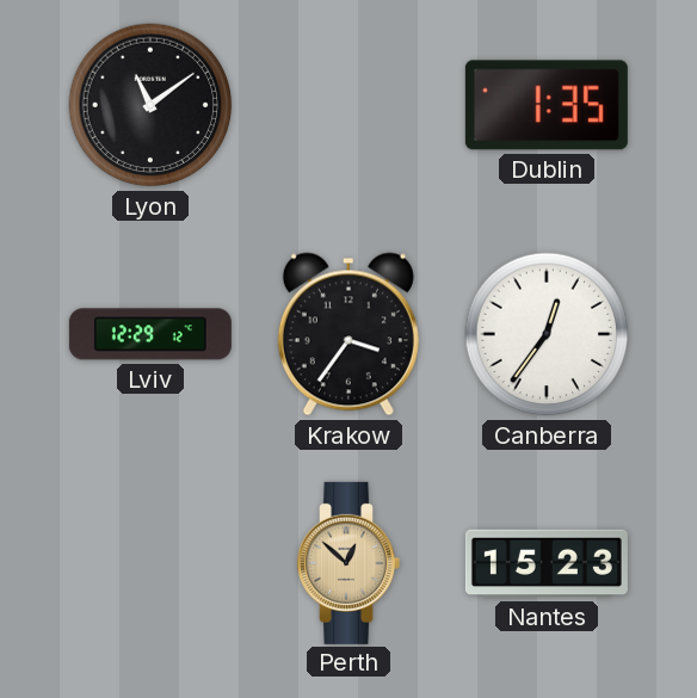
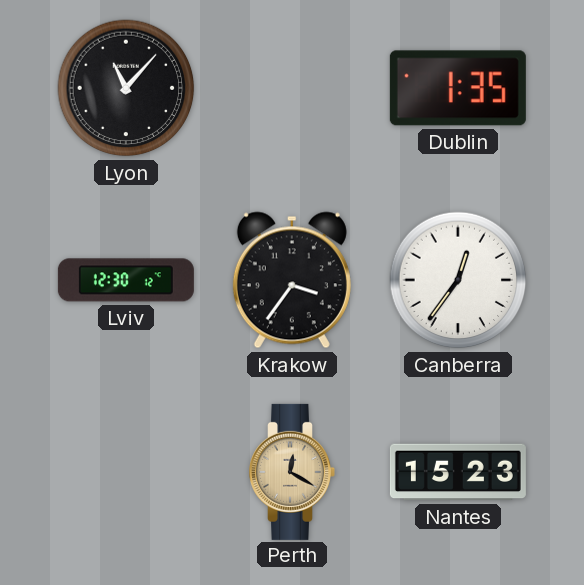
Lyon: 11:09 -> 11:07 (126, 88)
Lviv: 12:29 -> 12:30 (126, 280)
Perth: 12:52 -> 12:20 (292, 472)
